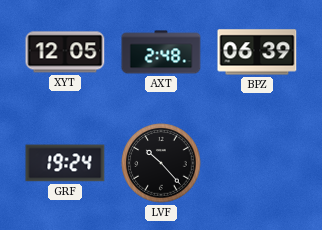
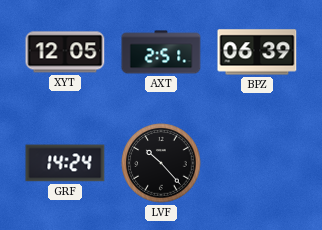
AXT: 2:48 -> 2:51 (161, 52)
GRF: 19:24 -> 14:24 (65, 163)
